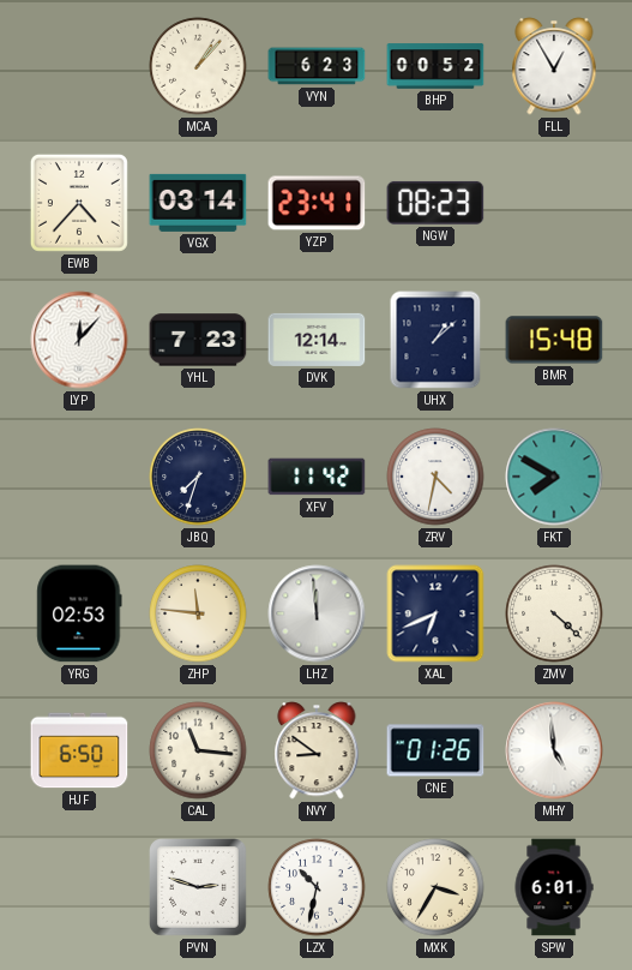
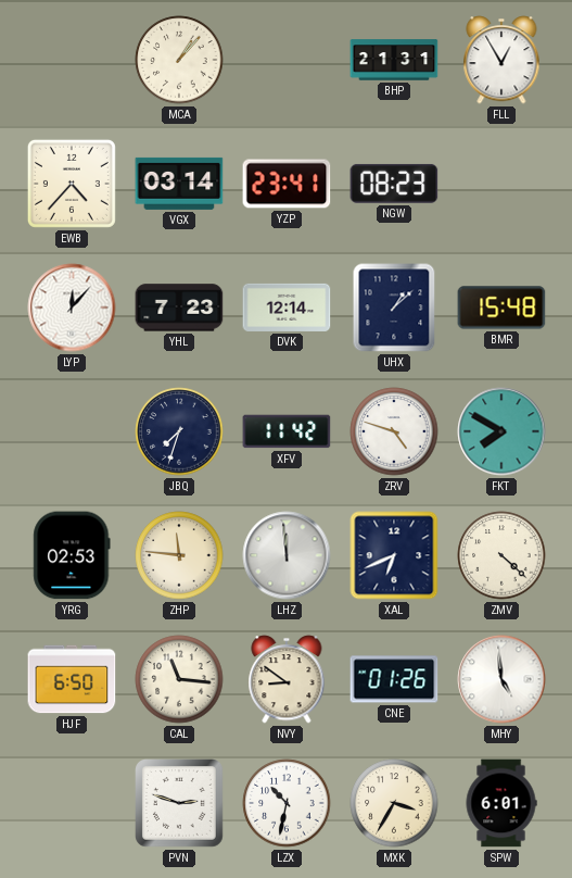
VYN: 6:23 -> none (317, 66)
BHP: 00:52 -> 21:31 (394, 60)
ZRV: 4:32 -> 4:48 (394, 431)
